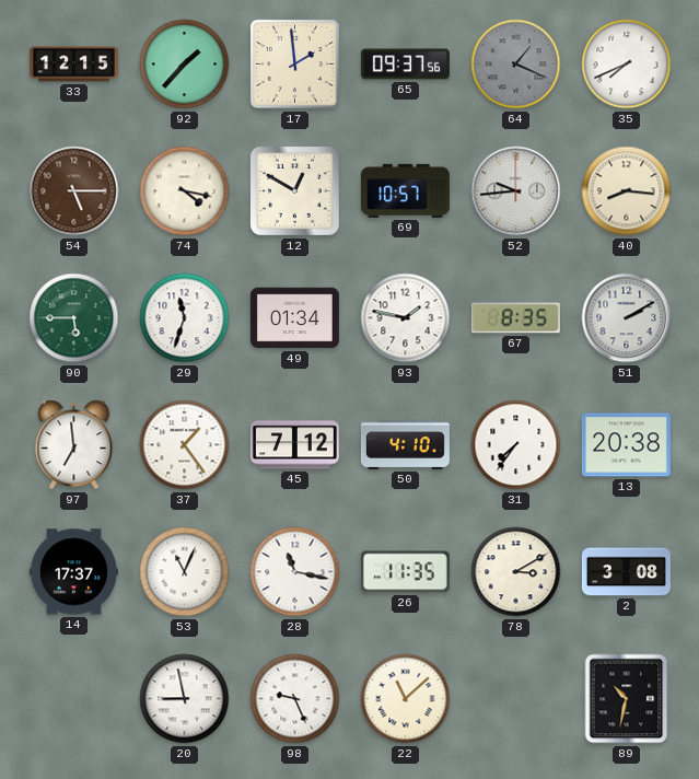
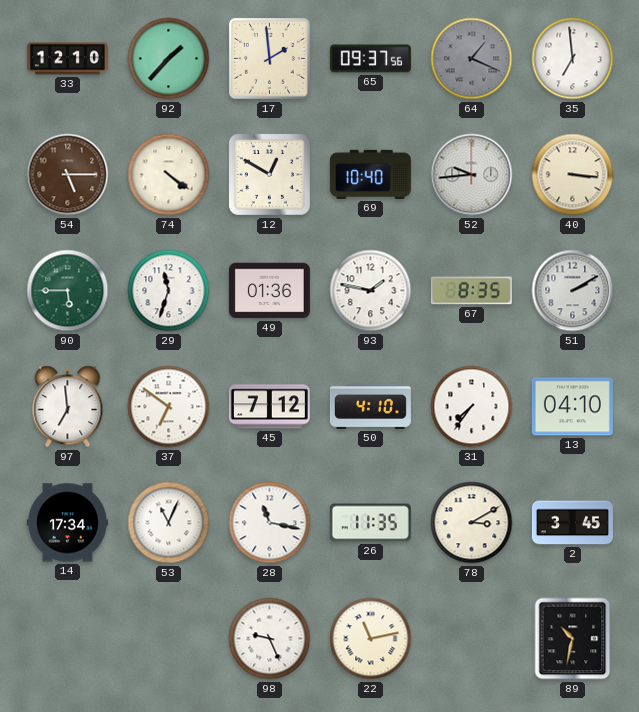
33: 12:15 -> 12:10 (67, 59)
35: 7:41 -> 6:59 (573, 59)
74: 4:17 -> 4:21 (169, 175)
69: 10:57 -> 10:40 (370, 174)
40: 8:16 -> 3:16 (573, 175)
49: 01:34 -> 01:36 (269, 291)
37: 1:24 -> 6:51 (169, 407)
13: 20:38 -> 04:10 (572, 407)
14: 17:37 -> 17:34 (67, 523)
2: 3:08 -> 3:45 (572, 523)
20: 8:58 -> none (185, 699)
22: 11:08 -> 11:13 (371, 639)
